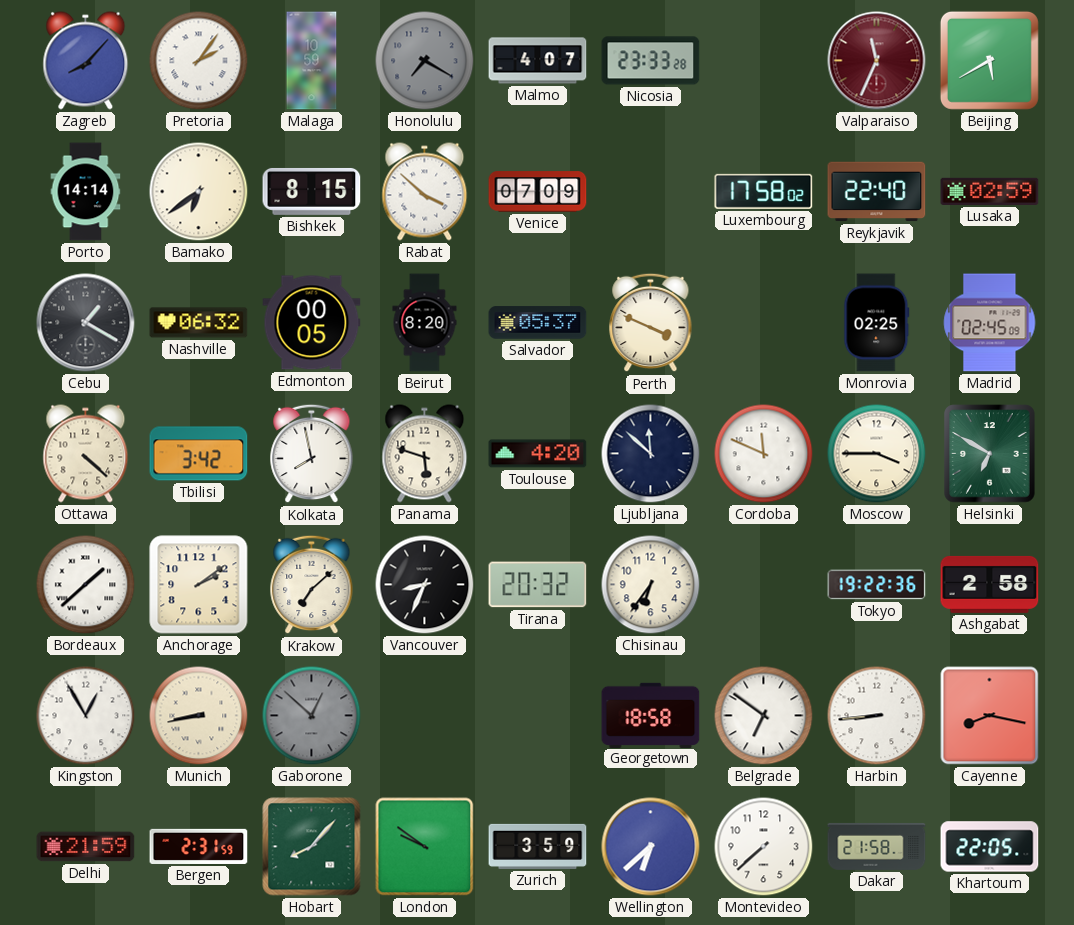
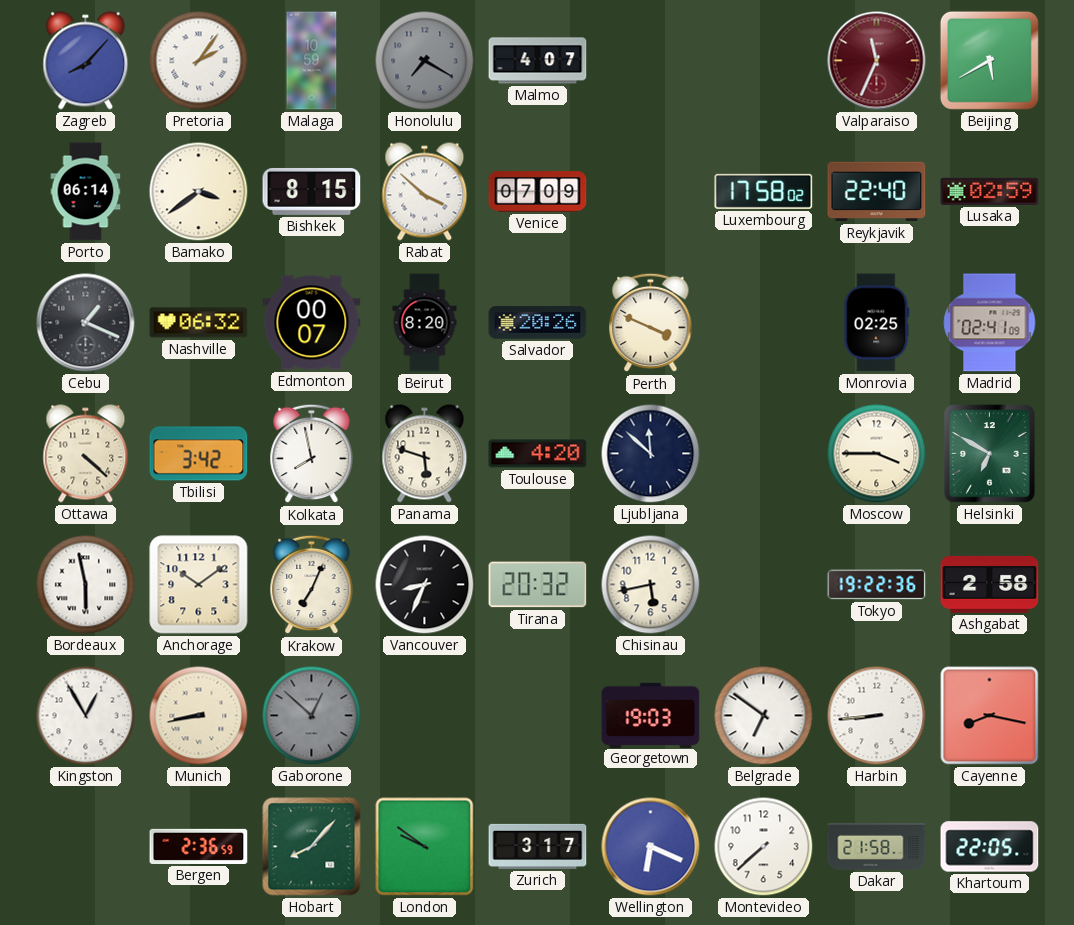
Nicosia: 23:33 -> none (651, 61)
Porto: 14:14 -> 06:14 (86, 192)
Bamako: 6:39 -> 3:39 (199, 192)
Cebu: 1:20 -> 1:19 (86, 323)
Edmonton: 00:05 -> 00:07 (312, 323)
Salvador: 05:37 -> 20:26 (538, 323)
Madrid: 02:45 -> 02:41 (990, 323)
Cordoba: 11:49 -> none (764, 454)
Bordeaux: 1:38 -> 5:58 (86, 585)
Anchorage: 2:09 -> 10:09 (199, 585)
Krakow: 7:08 -> 7:04 (312, 585)
Chisinau: 6:36 -> 5:43 (651, 585)
Georgetown: 18:58 -> 19:03 (651, 715)
Delhi: 21:59 -> none (86, 847)
Bergen: 2:31 -> 2:36 (199, 846)
Zurich: 3:59 -> 3:17 (538, 846)
Wellington: 6:38 -> 6:19 (651, 847)
